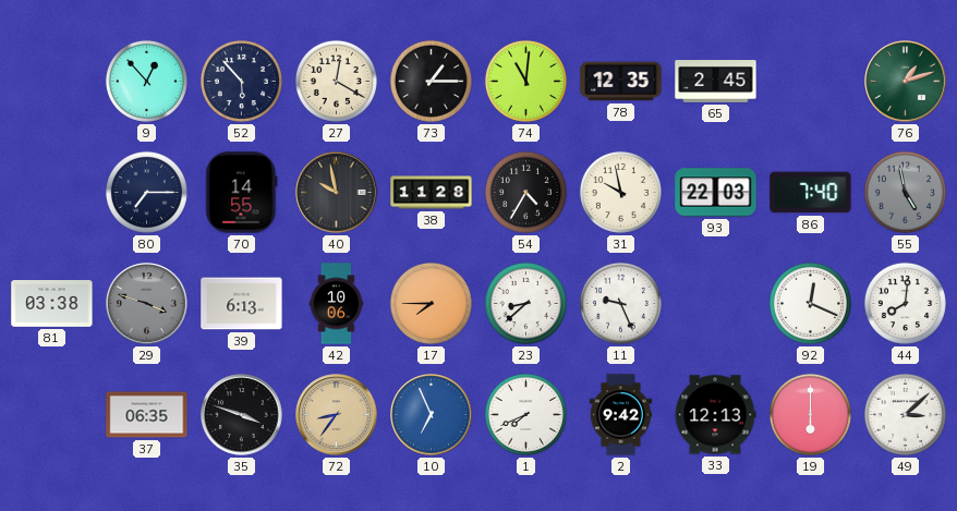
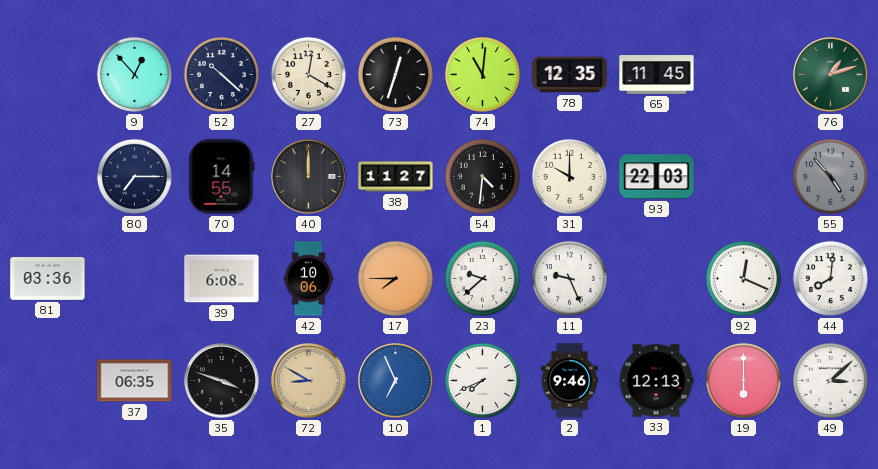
52: 5:53 -> 10:22 (221, 74)
73: 1:15 -> 12:33 (395, 74)
65: 2:45 -> 11:45 (657, 75)
40: 9:58 -> 12:00 (309, 177)
38: 11:28 -> 11:27 (396, 177)
54: 4:35 -> 4:31 (482, 176)
31: 9:58 -> 10:00 (569, 176)
86: 7:40 -> none (811, 193)
55: 4:58 -> 4:53 (830, 176)
81: 03:38 -> 03:36 (48, 279)
29: 3:48 -> none (147, 304)
39: 6:13 -> 6:08 (222, 279)
23: 8:38 -> 9:38 (482, 278)
72: 8:36 -> 8:50 (309, 381)
2: 9:42 -> 9:46 (569, 381)
